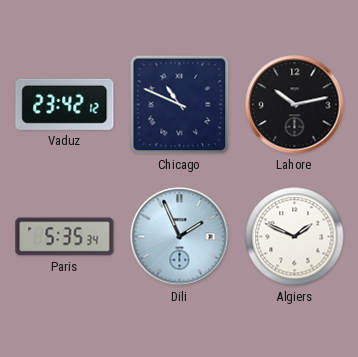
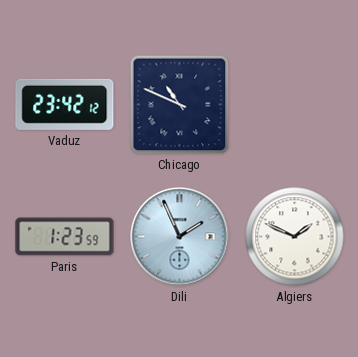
Lahore: 10:13 -> none (295, 105)
Paris: 5:35 -> 1:23 (65, 237)
